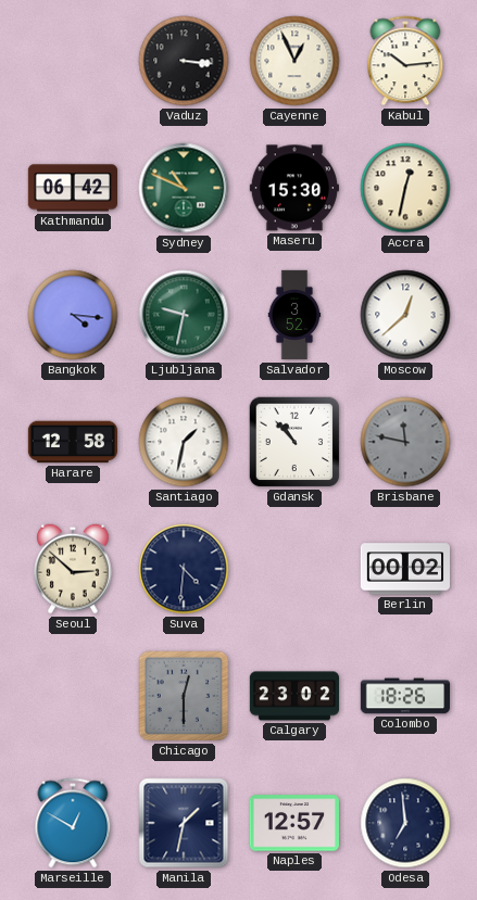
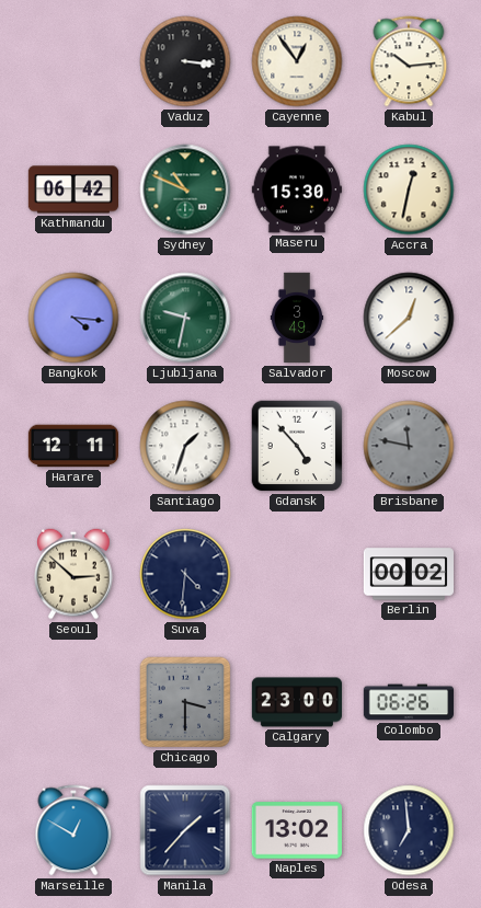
Cayenne: 12:56 -> 12:54 (297, 61)
Salvador: 3:52 -> 3:49 (297, 318)
Harare: 12:58 -> 12:11 (72, 446)
Santiago: 1:32 -> 1:33 (185, 446)
Gdansk: 10:53 -> 4:53 (297, 446)
Chicago: 12:30 -> 3:30 (185, 702)
Calgary: 23:02 -> 23:00 (296, 702)
Colombo: 18:26 -> 06:26 (408, 702)
Manila: 1:32 -> 1:37 (185, 830)
Naples: 12:57 -> 13:02 (296, 830)
